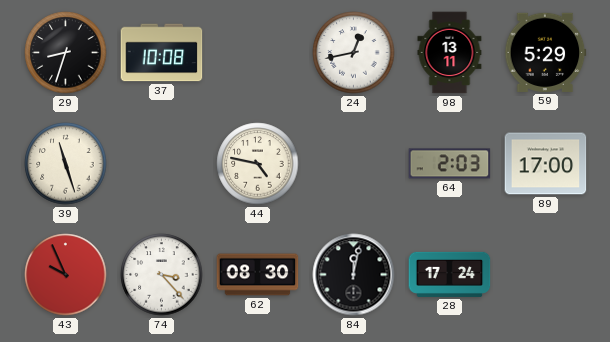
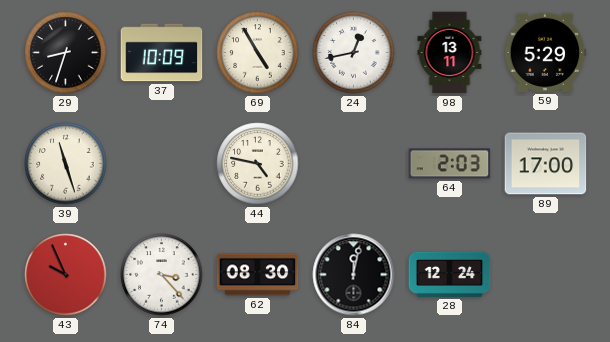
37: 10:08 -> 10:09 (162, 53)
69: none -> 4:55 (258, 53)
28: 17:24 -> 12:24 (450, 274)
